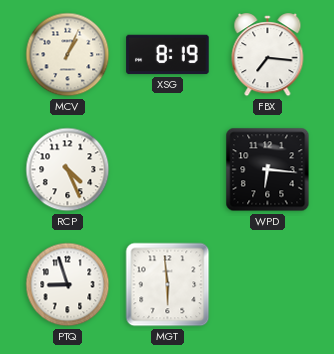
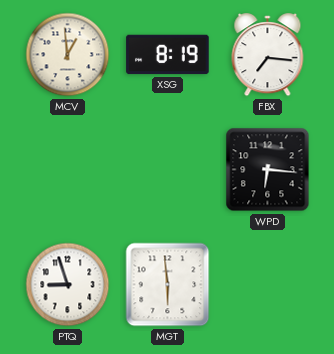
MCV: 1:04 -> 12:59 (68, 55)
RCP: 4:26 -> none (68, 170)
